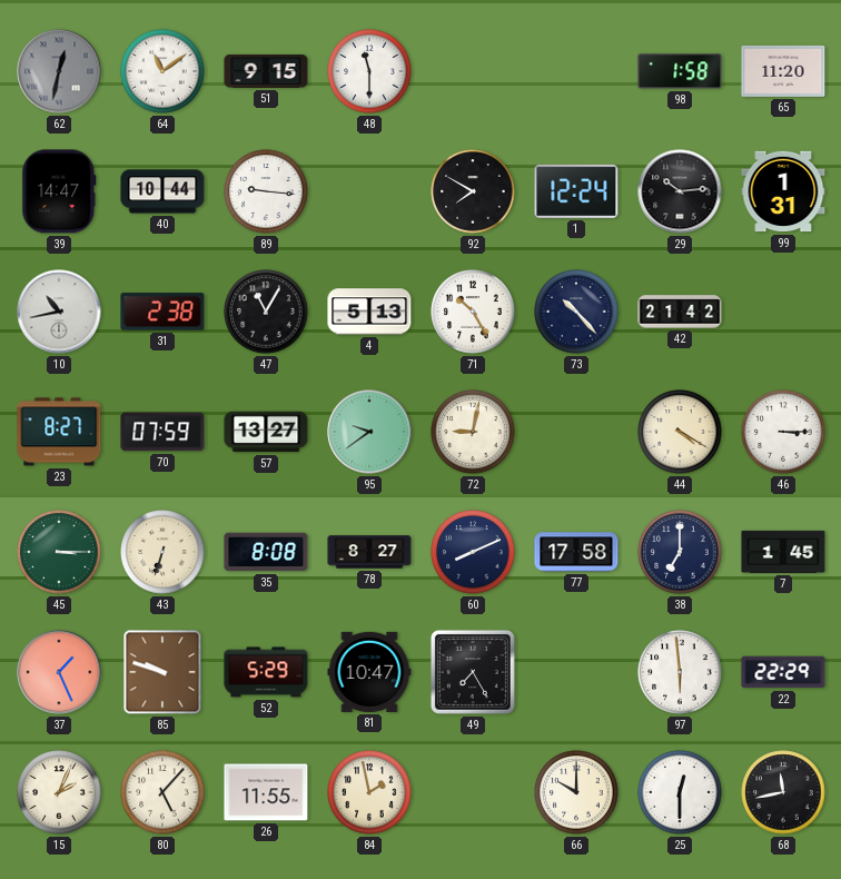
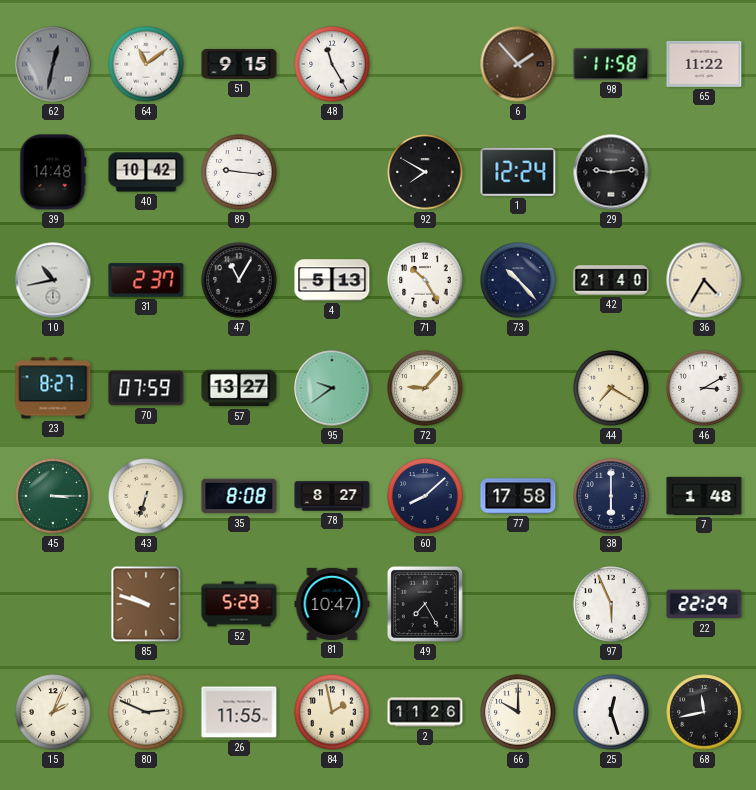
48: 11:30 -> 11:25 (332, 64)
6: none -> 1:53 (518, 64)
98: 1:58 -> 11:58 (611, 64)
65: 11:20 -> 11:22 (704, 64)
39: 14:47 -> 14:48 (53, 172)
40: 10:44 -> 10:42 (146, 172)
29: 10:14 -> 9:14 (611, 172)
99: 1:31 -> none (783, 191)
31: 2:38 -> 2:37 (146, 280)
42: 21:42 -> 21:40 (611, 280)
36: none -> 4:35 (704, 280)
72: 9:02 -> 9:07 (425, 388)
44: 4:20 -> 7:20 (611, 388)
46: 3:15 -> 3:10 (704, 388)
60: 8:11 -> 8:08 (425, 496)
38: 7:00 -> 6:00 (611, 496)
7: 1:45 -> 1:48 (704, 496)
37: 1:26 -> none (59, 672)
97: 5:59 -> 5:56 (611, 604)
80: 5:07 -> 2:49 (146, 712)
2: none -> 11:26 (425, 712)
25: 12:30 -> 12:27 (611, 712)
